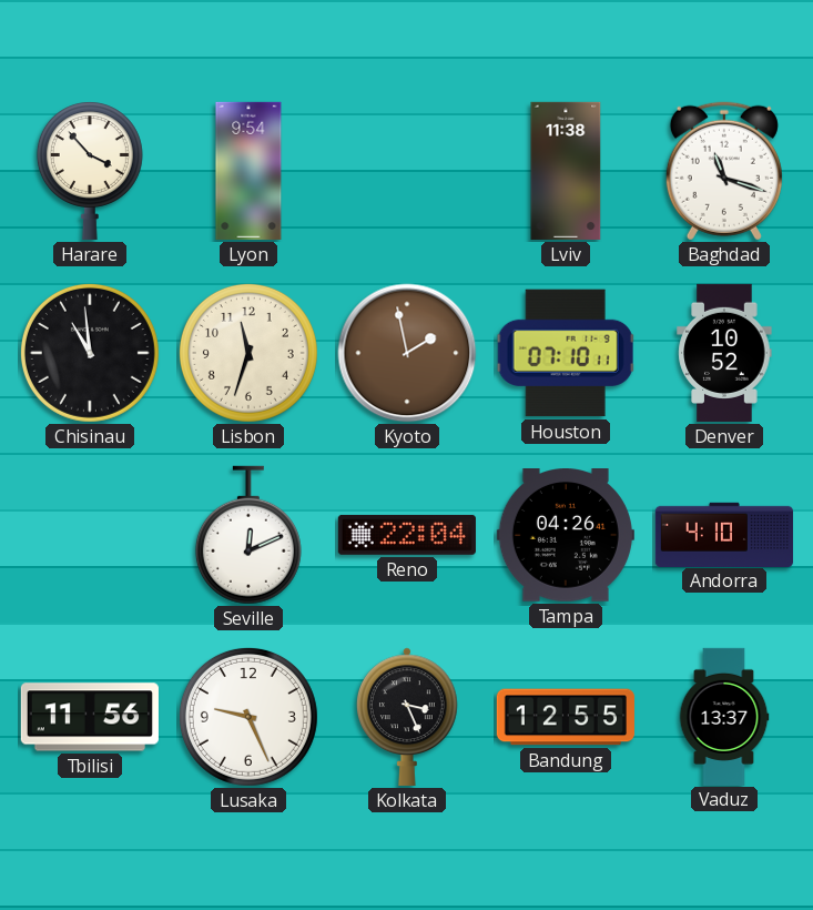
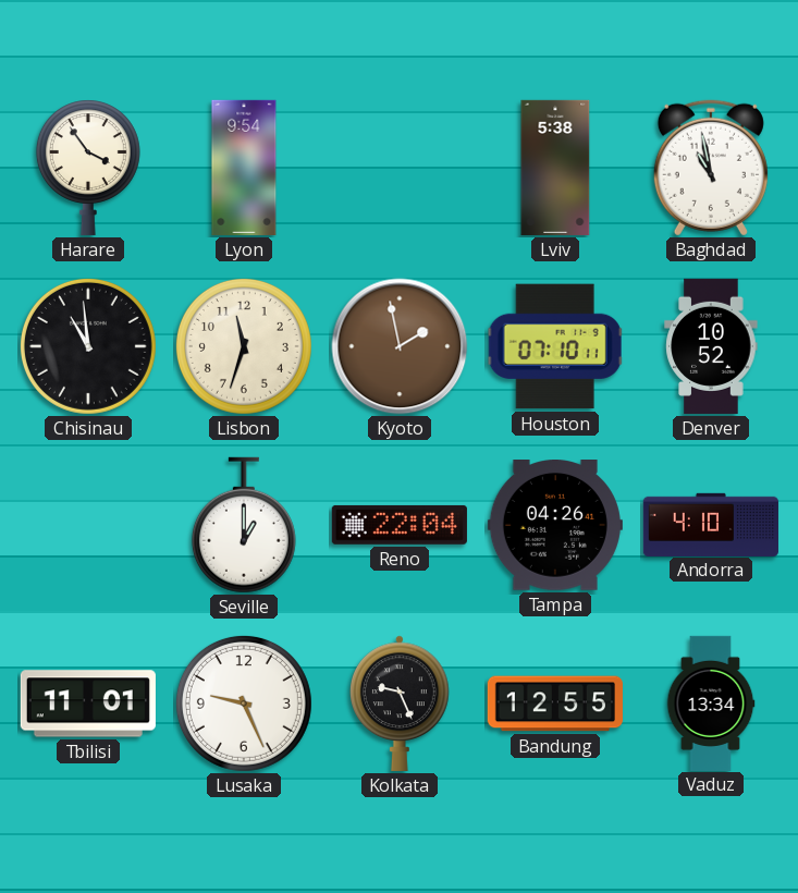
Harare: 3:53 -> 3:54 (88, 168)
Lviv: 11:38 -> 5:38 (555, 168)
Baghdad: 11:18 -> 10:58 (711, 168)
Seville: 12:11 -> 1:00 (244, 525)
Tbilisi: 11:56 -> 11:01 (88, 704)
Kolkata: 3:26 -> 9:26 (401, 704)
Vaduz: 13:37 -> 13:34 (711, 702)
